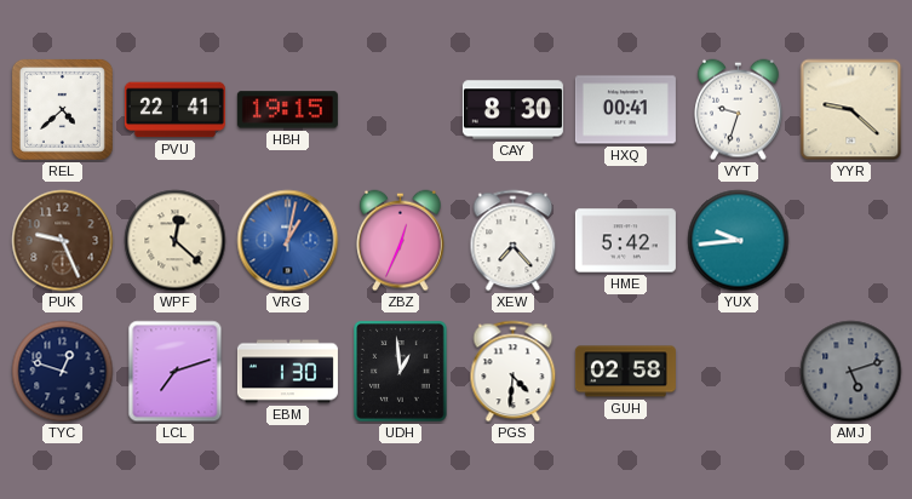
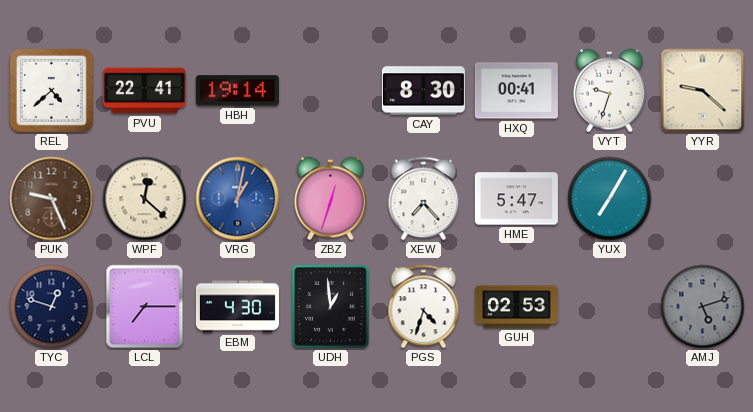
HBH: 19:15 -> 19:14 (237, 91)
ZBZ: 12:34 -> 12:33 (331, 199)
HME: 5:42 -> 5:47 (516, 199)
YUX: 9:44 -> 7:05 (610, 199)
LCL: 7:12 -> 7:15 (145, 307)
EBM: 1:30 -> 4:30 (237, 307)
PGS: 4:31 -> 4:33 (424, 307)
GUH: 02:58 -> 02:53 (516, 307)
